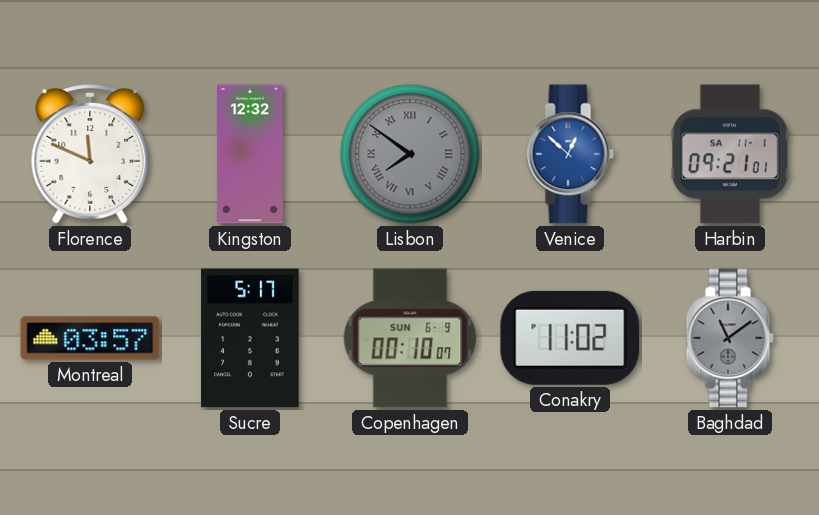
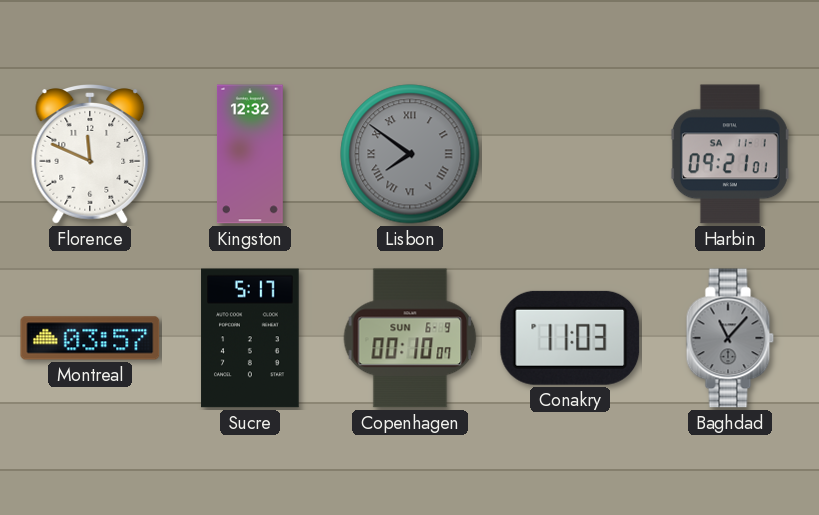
Venice: 12:52 -> none (570, 154)
Conakry: 11:02 -> 11:03 (570, 338)
Baghdad: 11:09 -> 11:07 (730, 338)
